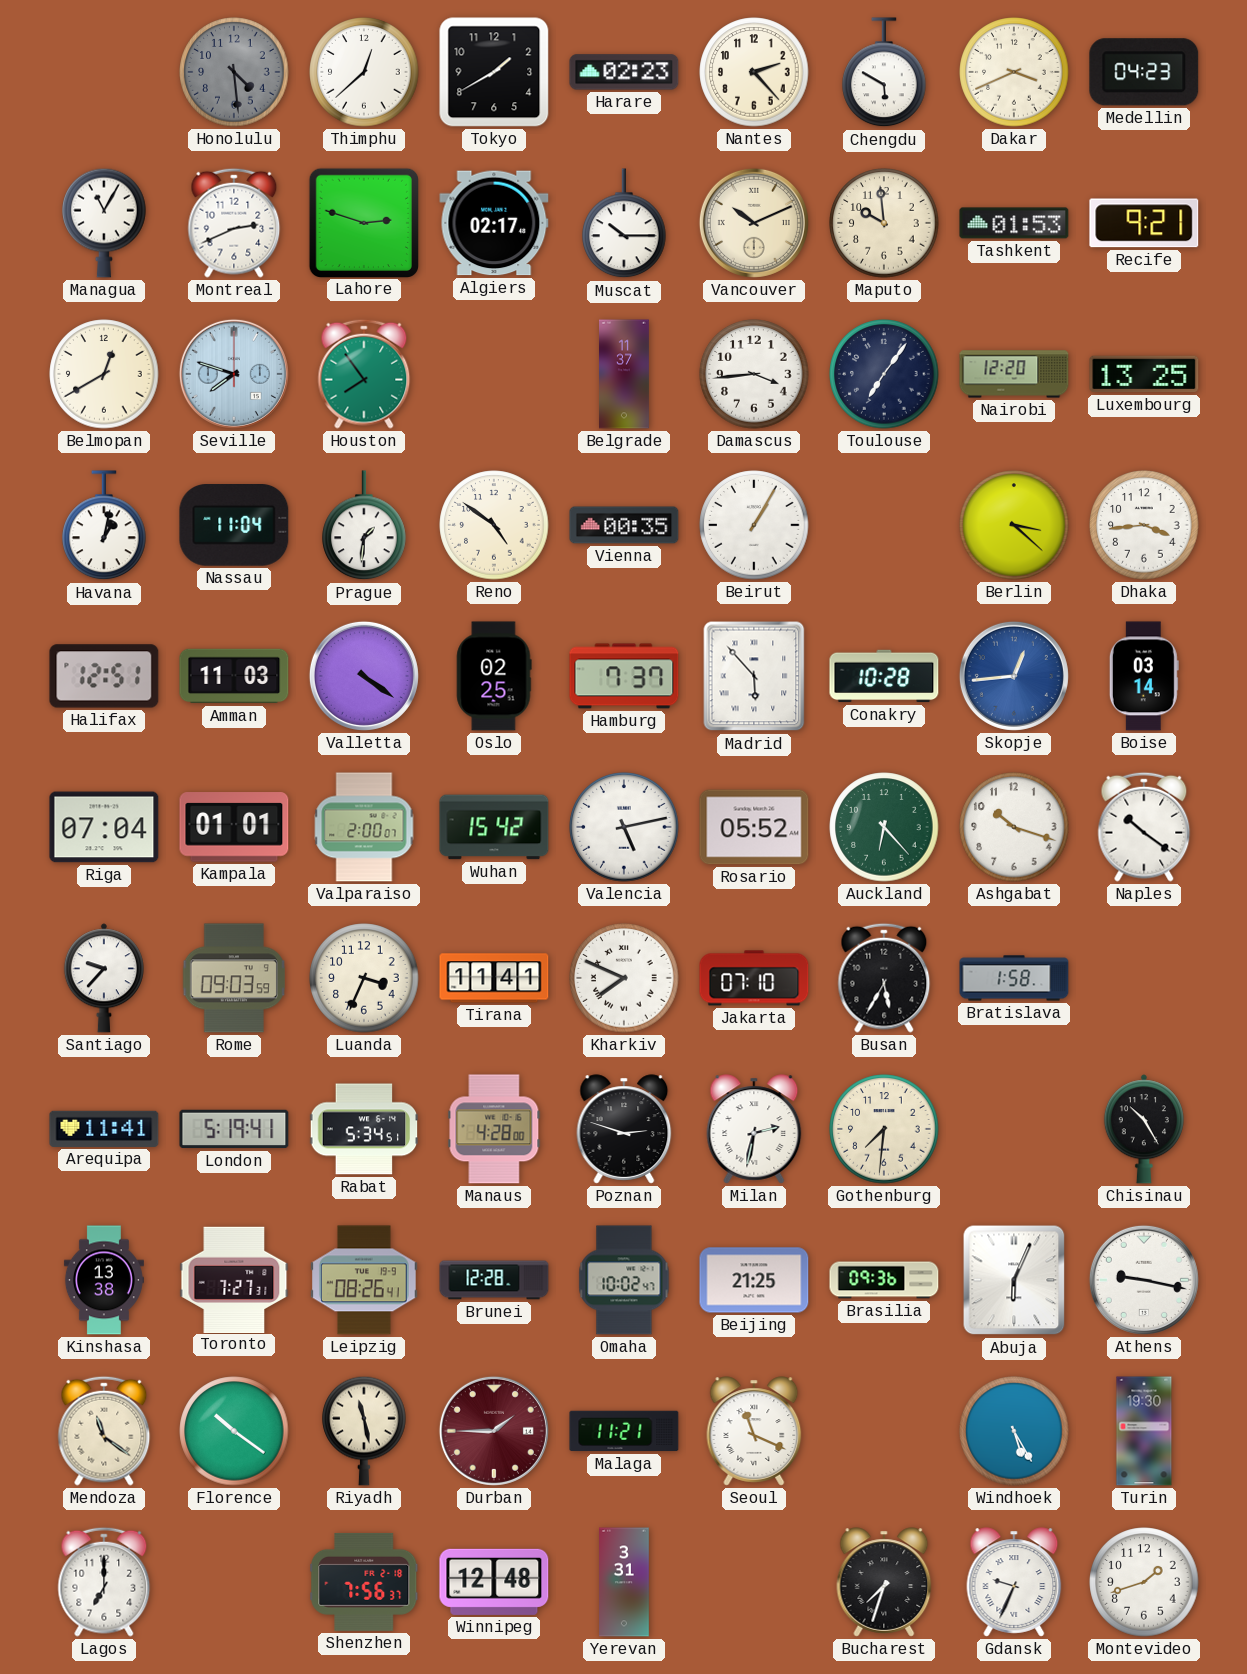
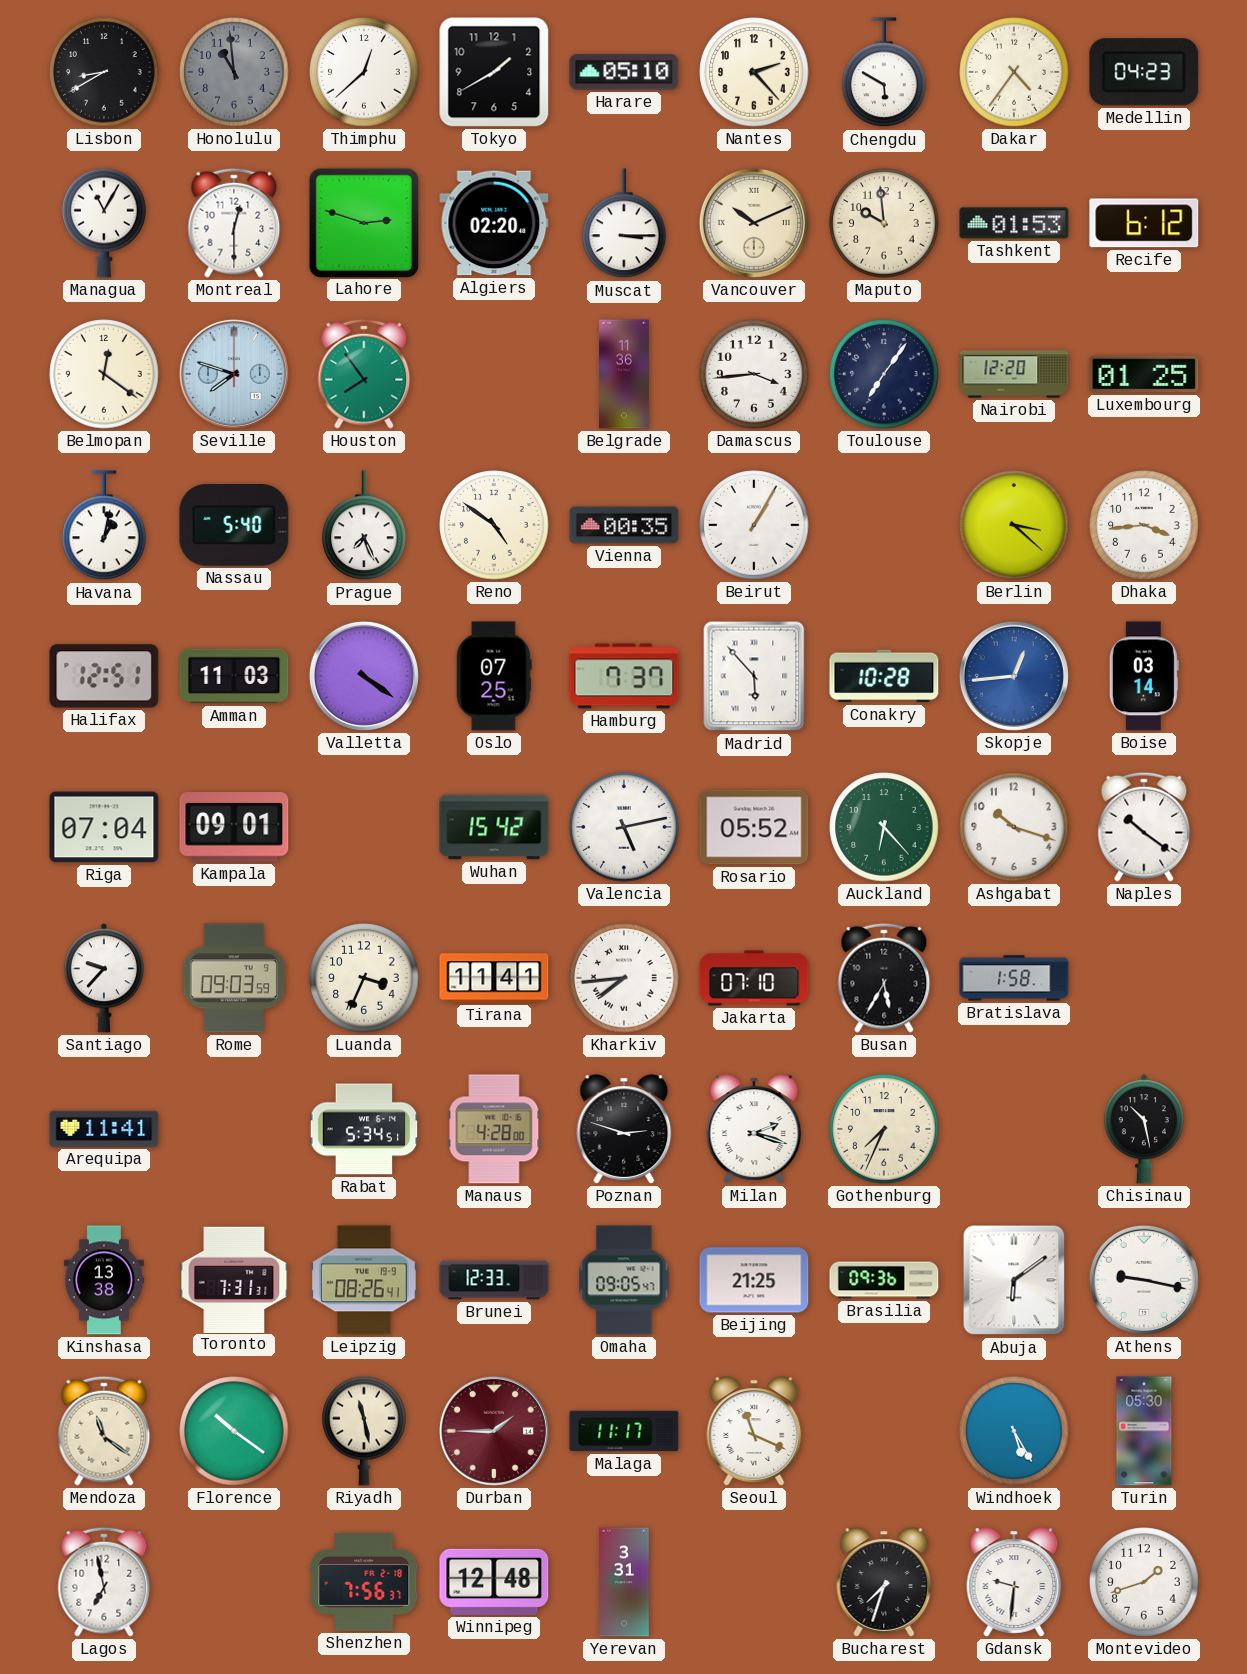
Lisbon: none -> 8:40 (104, 72)
Honolulu: 4:29 -> 10:59 (234, 72)
Harare: 02:23 -> 05:10 (624, 72)
Dakar: 3:41 -> 4:36 (1014, 72)
Montreal: 2:41 -> 12:30 (234, 223)
Algiers: 02:17 -> 02:20 (494, 223)
Muscat: 10:15 -> 3:15 (624, 224)
Recife: 9:21 -> 6:12 (1144, 223)
Belmopan: 12:40 -> 12:21 (104, 374)
Belgrade: 11:37 -> 11:36 (625, 374)
Luxembourg: 13:25 -> 01:25 (1144, 374)
Nassau: 11:04 -> 5:40 (234, 526)
Prague: 1:31 -> 7:26 (364, 526)
Oslo: 02:25 -> 07:25 (494, 676)
Kampala: 01:01 -> 09:01 (234, 827)
Valparaiso: 2:00 -> none (364, 827)
Kharkiv: 7:49 -> 7:44 (624, 978)
London: 5:19 -> none (234, 1129)
Milan: 2:32 -> 2:18 (754, 1129)
Gothenburg: 7:31 -> 7:34 (884, 1129)
Chisinau: 10:25 -> 10:28 (1144, 1129)
Toronto: 7:27 -> 7:31 (234, 1279)
Brunei: 12:28 -> 12:33 (494, 1280)
Omaha: 10:02 -> 09:05 (624, 1280)
Abuja: 6:04 -> 6:09 (1014, 1280)
Malaga: 11:21 -> 11:17 (624, 1431)
Turin: 19:30 -> 05:30 (1144, 1431)
Lagos: 7:00 -> 6:58 (104, 1582)
Gdansk: 9:34 -> 9:31 (1014, 1582)
